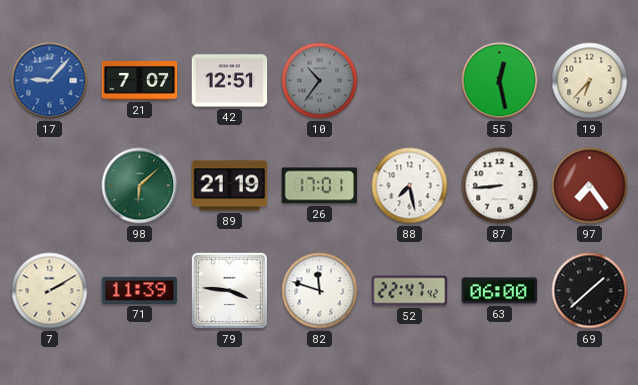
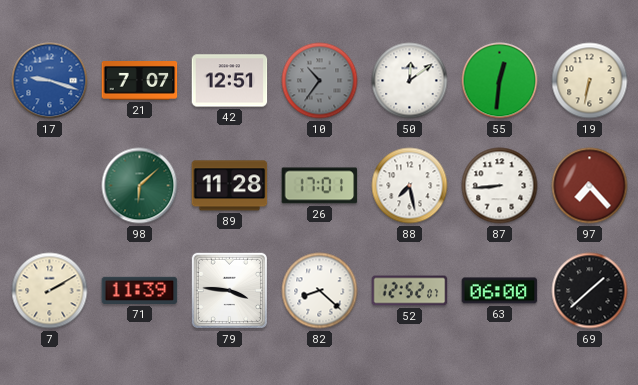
17: 9:07 -> 9:18 (50, 81)
50: none -> 12:09 (410, 81)
55: 12:28 -> 12:31 (500, 81)
19: 6:37 -> 6:32 (590, 81)
89: 21:19 -> 11:28 (230, 186)
97: 7:24 -> 7:23 (590, 186)
82: 11:48 -> 8:22 (320, 291)
52: 22:47 -> 12:52 (410, 291)
